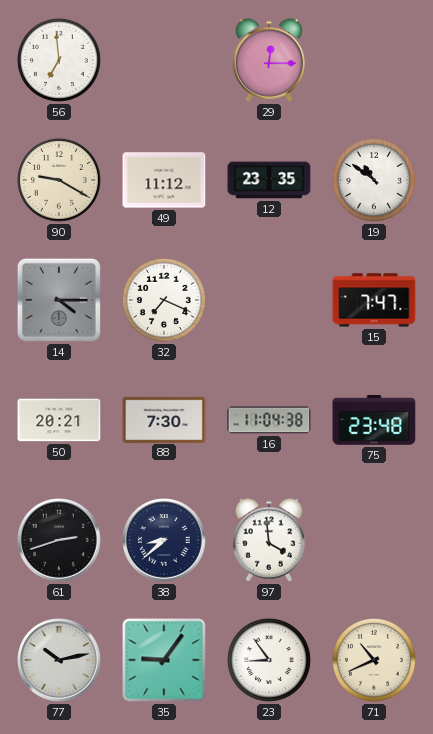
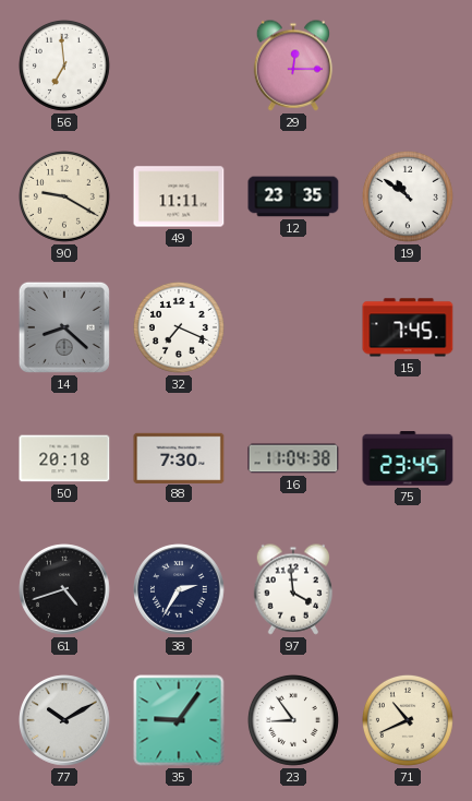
49: 11:12 -> 11:11 (179, 196)
14: 4:15 -> 8:22 (64, 327)
15: 7:47 -> 7:45 (408, 327)
50: 20:21 -> 20:18 (64, 458)
75: 23:48 -> 23:45 (408, 458)
61: 2:42 -> 4:42 (64, 589)
38: 8:38 -> 2:35 (179, 589)
77: 10:13 -> 10:10 (64, 720)
